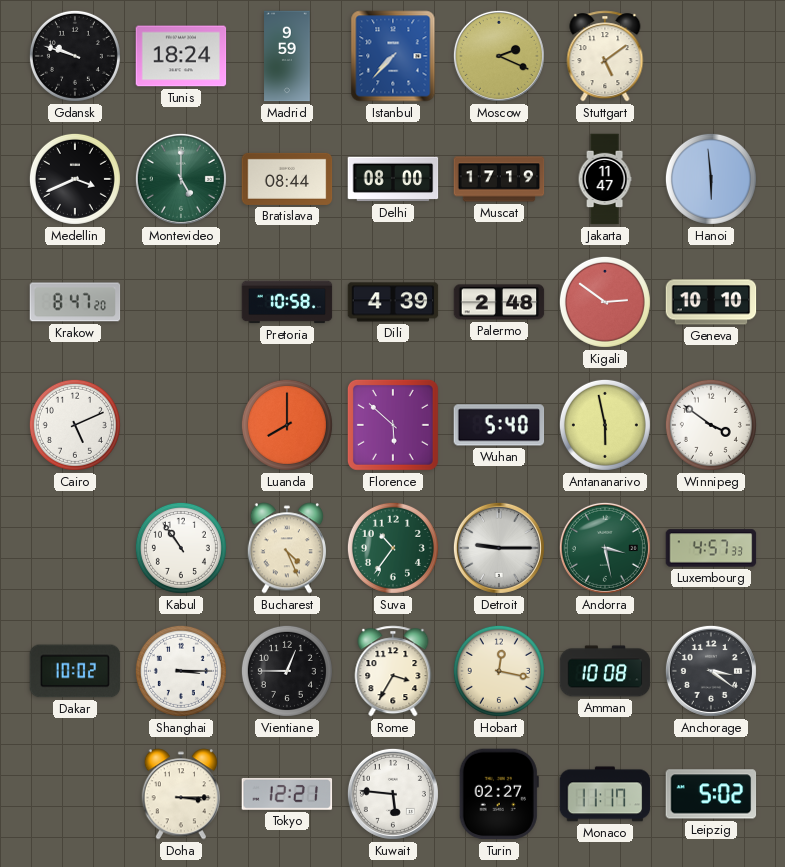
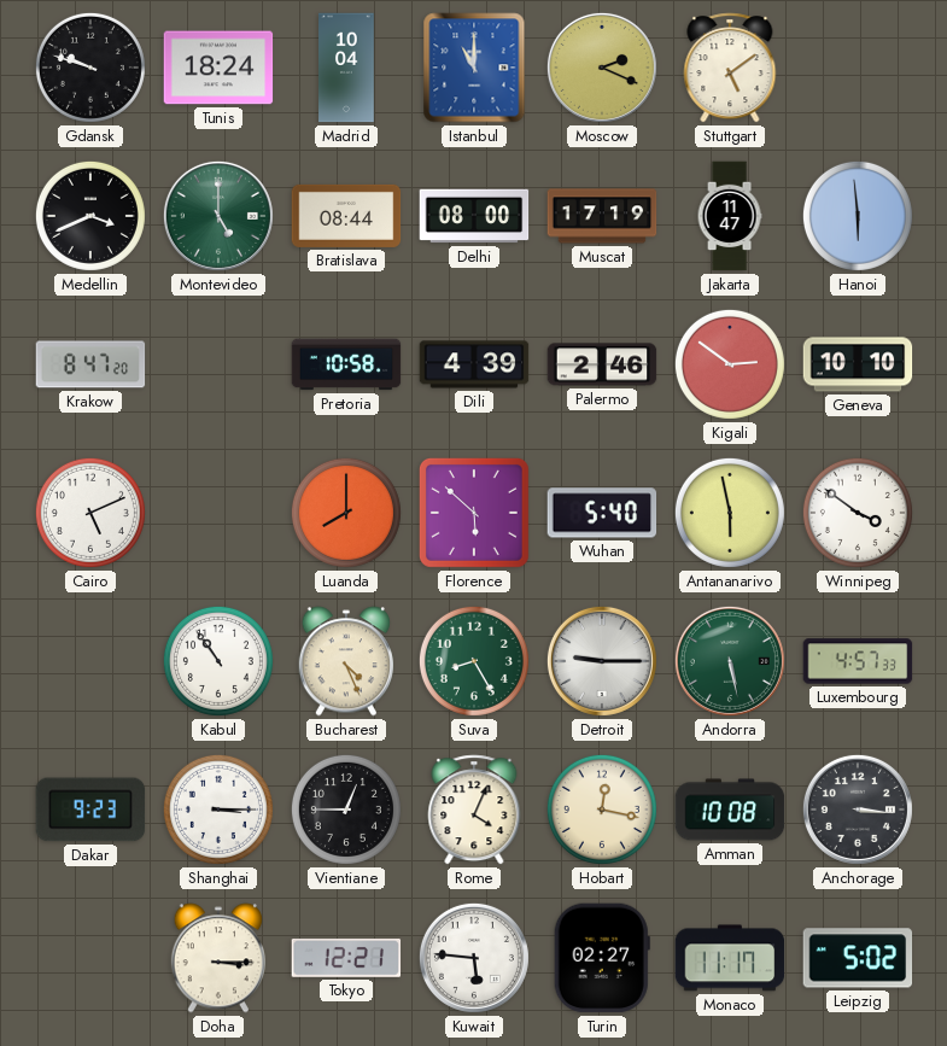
Madrid: 9:59 -> 10:04 (346, 68)
Istanbul: 7:37 -> 11:00 (474, 68)
Palermo: 2:48 -> 2:46 (602, 364)
Suva: 10:36 -> 8:25 (474, 661)
Andorra: 3:28 -> 5:28 (730, 661)
Dakar: 10:02 -> 9:23 (90, 810)
Rome: 3:35 -> 4:04 (474, 810)
Anchorage: 3:21 -> 3:16 (858, 810)
